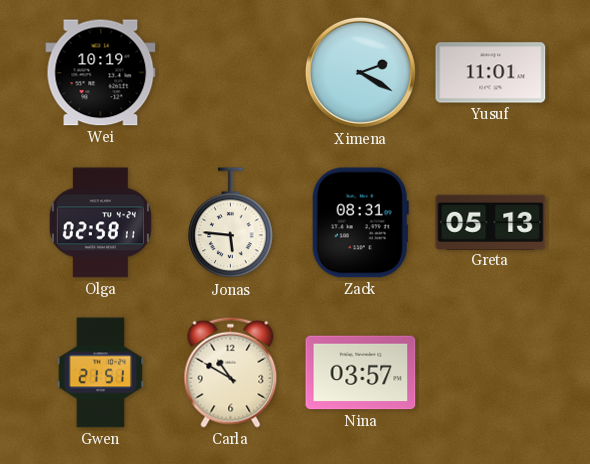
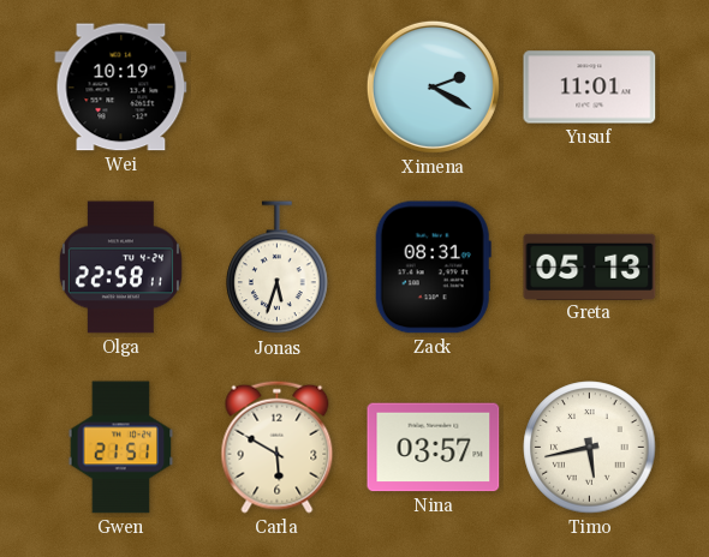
Olga: 02:58 -> 22:58 (120, 268)
Jonas: 5:46 -> 5:33 (278, 268)
Carla: 10:50 -> 5:50 (278, 447)
Timo: none -> 5:43 (590, 448)
